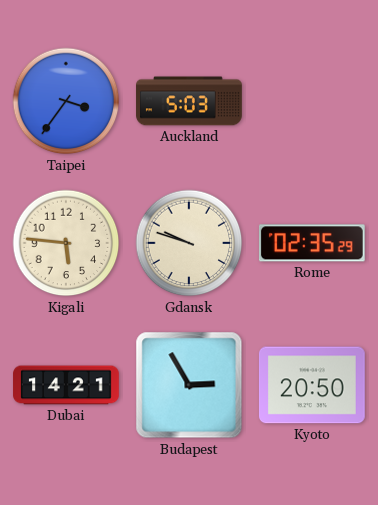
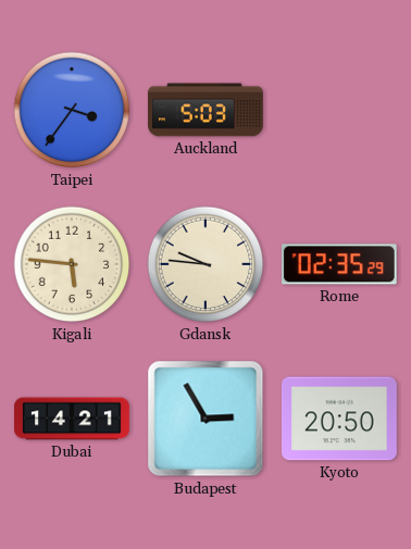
Gdansk: 9:48 -> 9:46 (205, 264)
